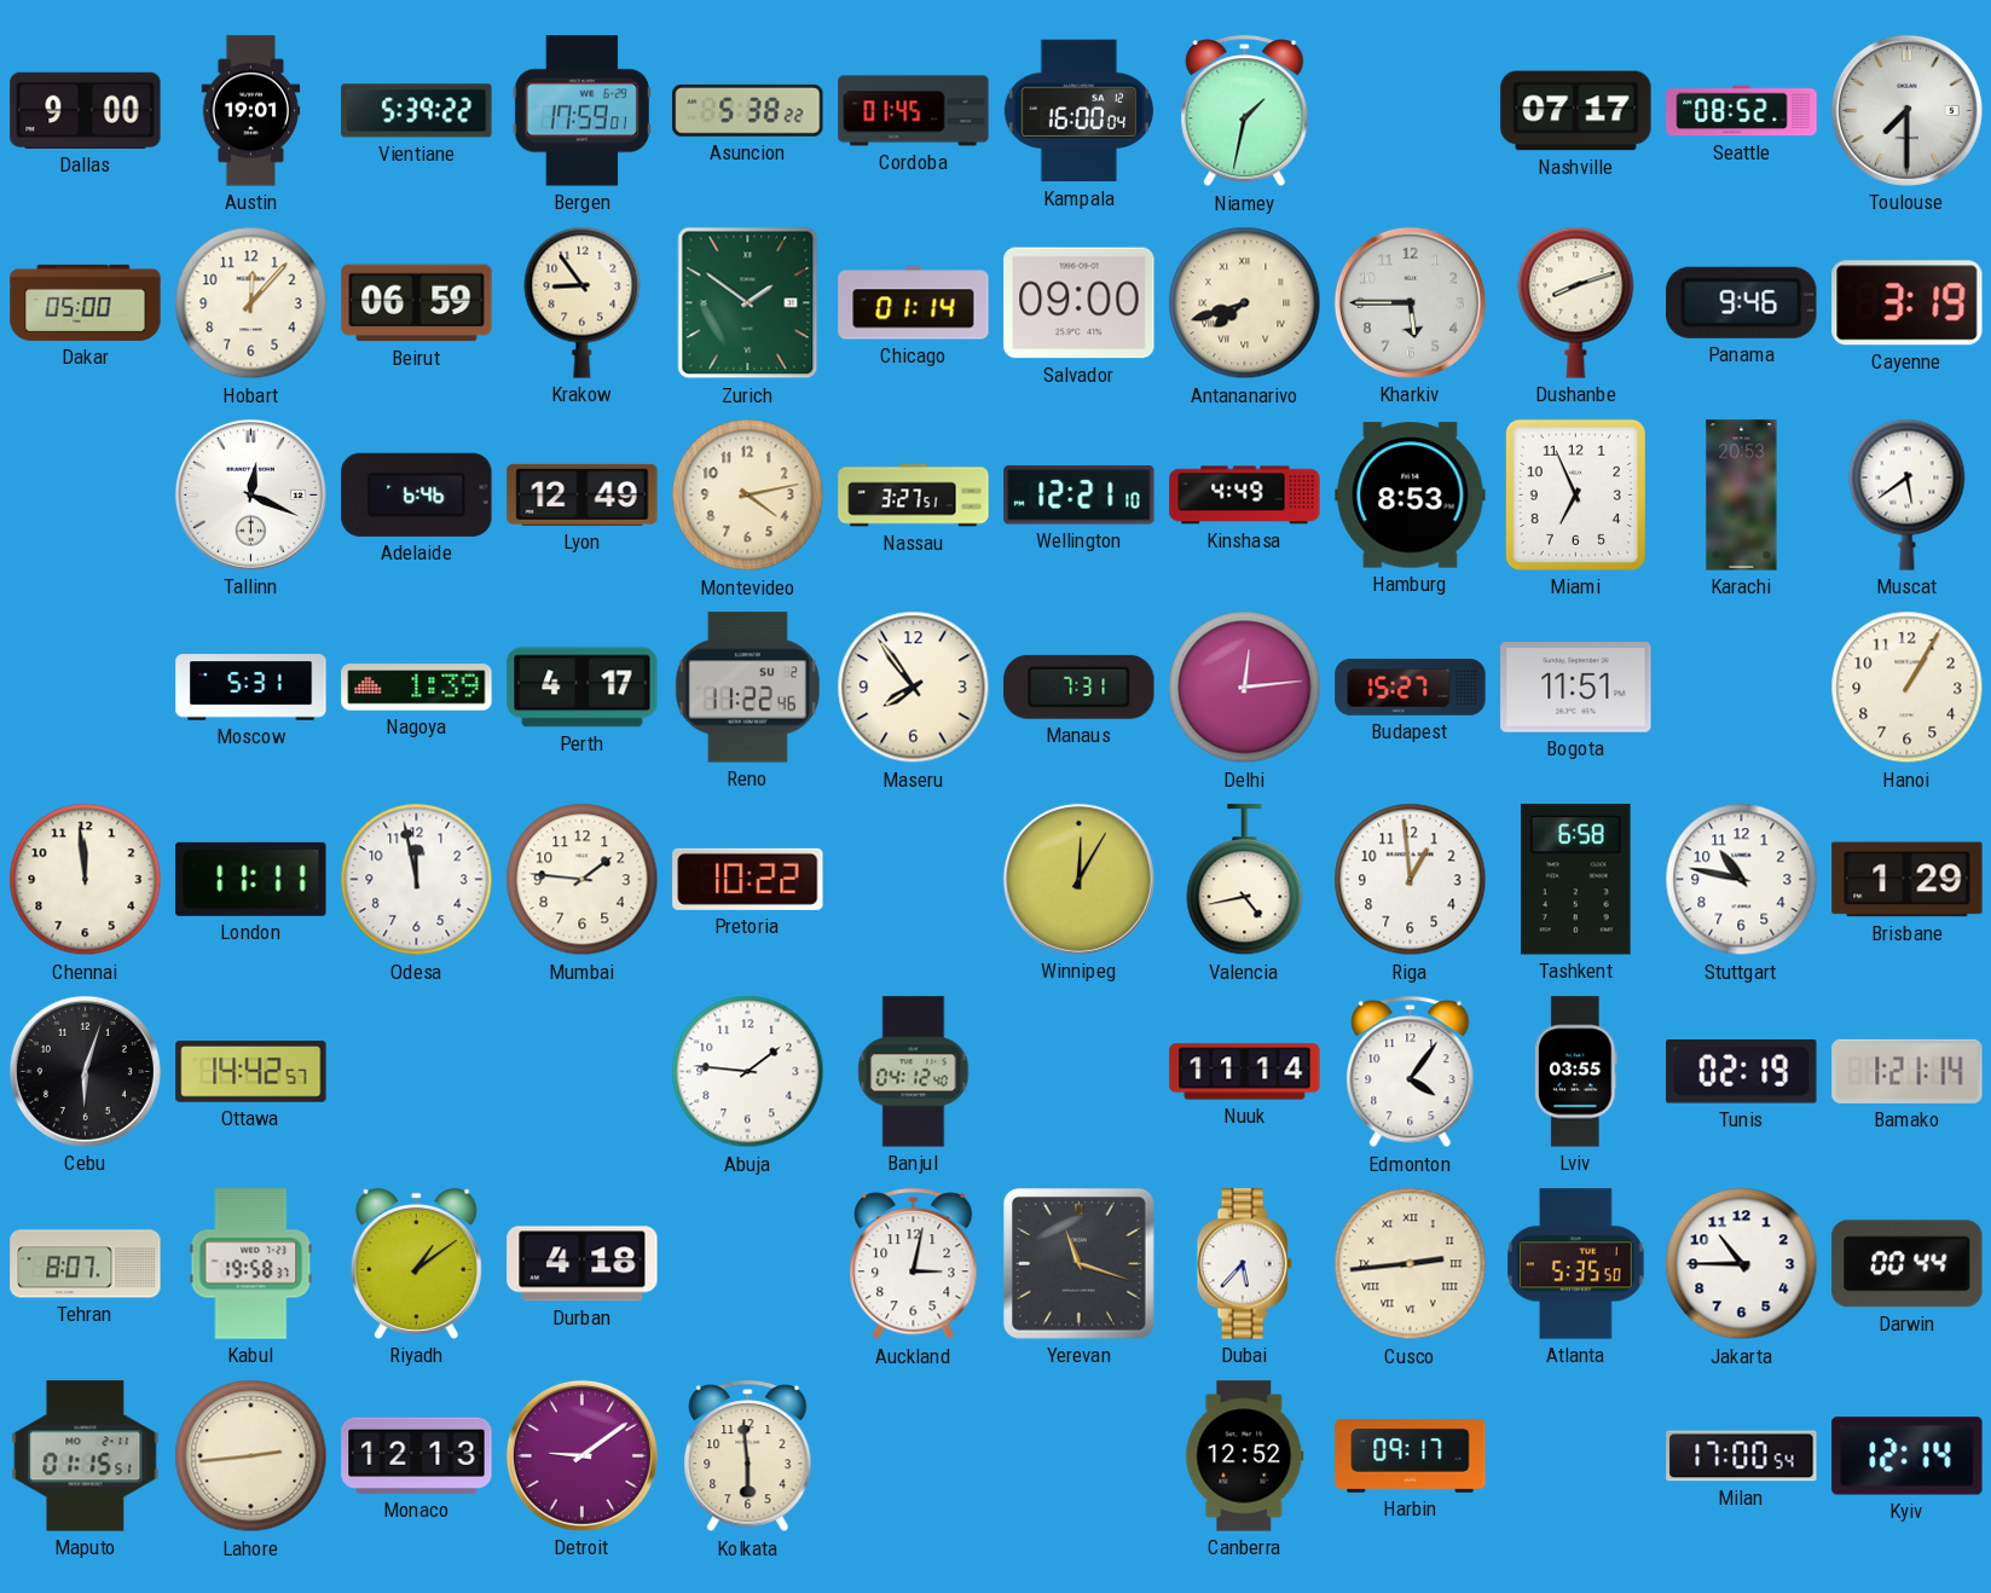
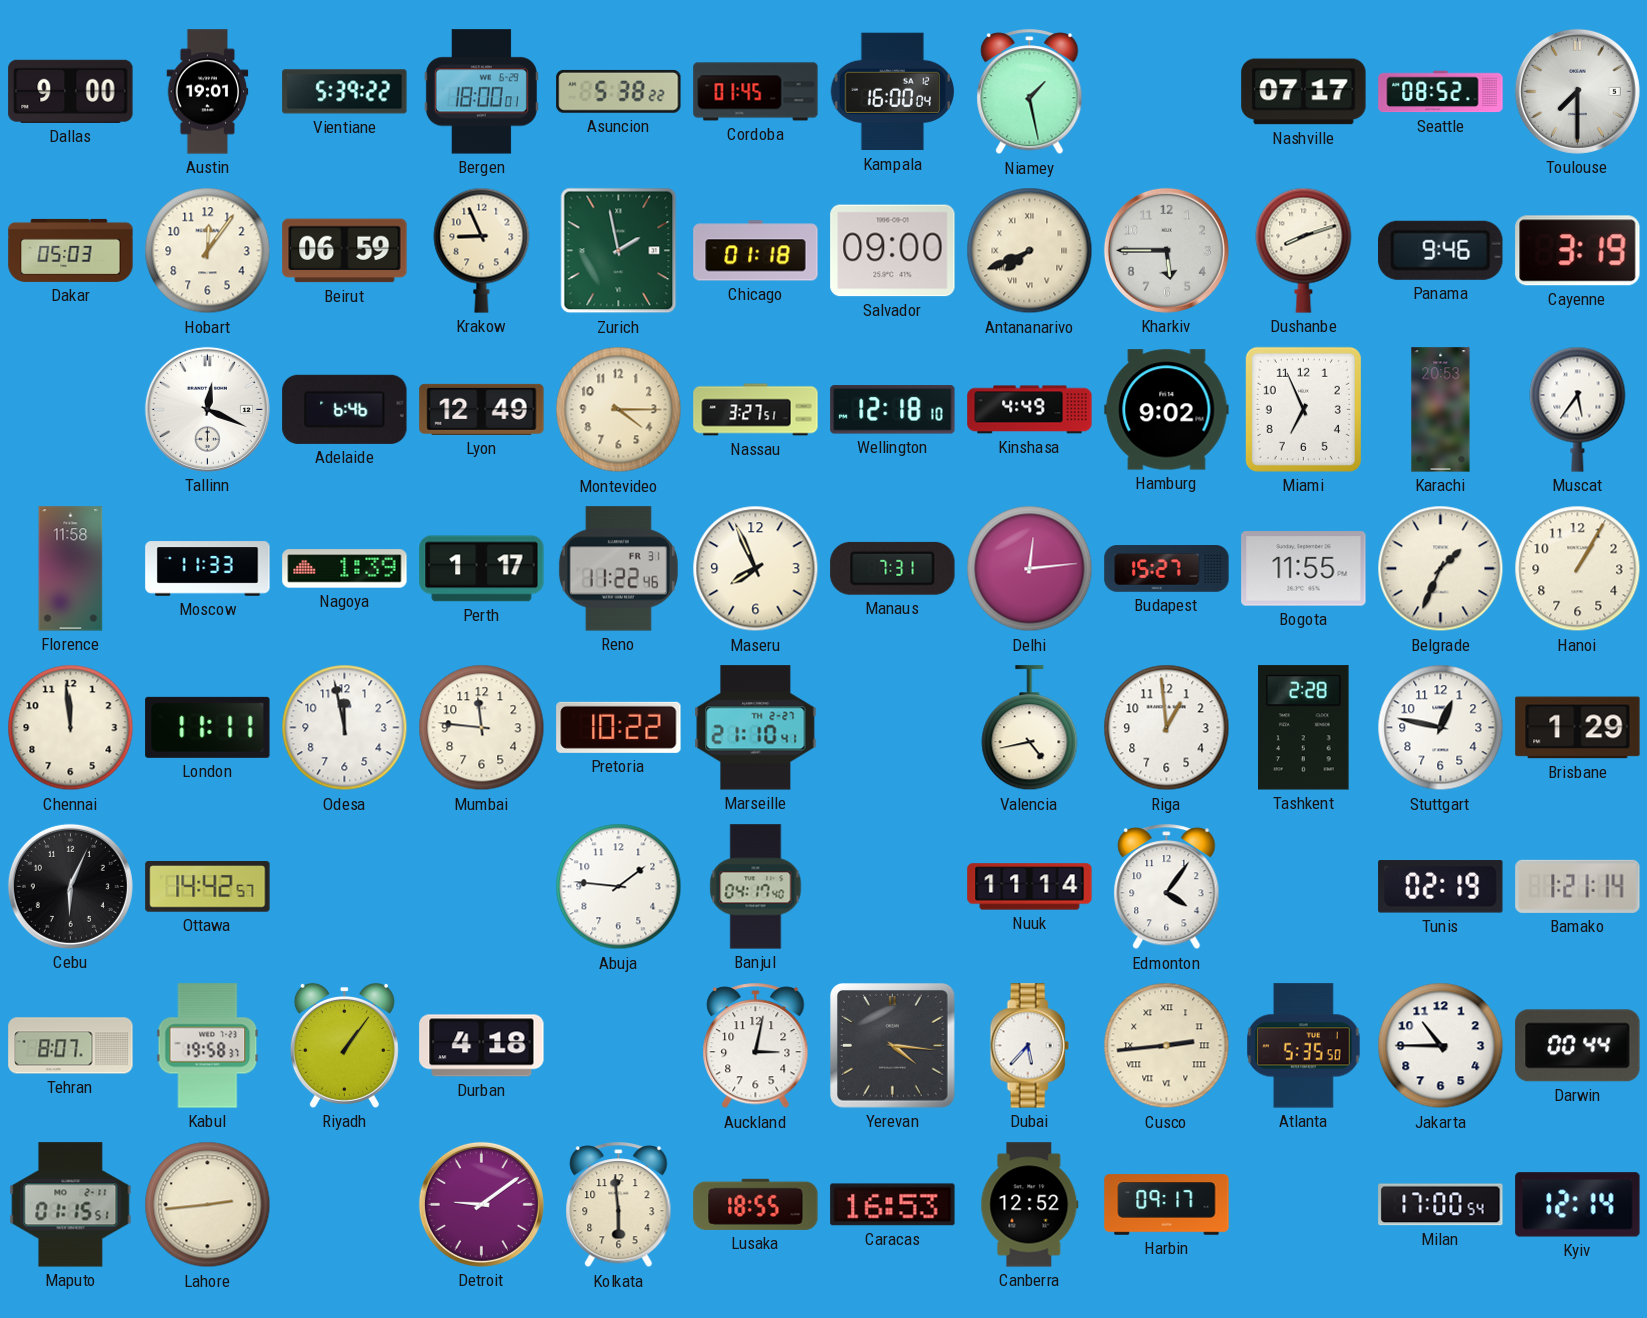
Bergen: 17:59 -> 18:00 (481, 92)
Niamey: 1:32 -> 1:28 (1030, 92)
Dakar: 05:00 -> 05:03 (71, 250)
Hobart: 12:07 -> 12:06 (208, 251)
Krakow: 8:54 -> 8:56 (482, 250)
Zurich: 1:51 -> 1:58 (619, 251)
Chicago: 01:14 -> 01:18 (756, 251)
Antananarivo: 7:42 -> 7:41 (1030, 251)
Montevideo: 4:13 -> 4:15 (619, 410)
Wellington: 12:21 -> 12:18 (893, 410)
Hamburg: 8:53 -> 9:02 (1167, 410)
Muscat: 5:39 -> 5:36 (1578, 409)
Florence: none -> 11:58 (71, 569)
Moscow: 5:31 -> 11:33 (208, 569)
Perth: 4:17 -> 1:17 (482, 569)
Reno date: SU 2 -> FR 31 (618, 569)
Maseru: 7:54 -> 7:56 (756, 569)
Bogota: 11:51 -> 11:55 (1304, 569)
Belgrade: none -> 1:34 (1441, 569)
Mumbai: 1:46 -> 11:46 (482, 728)
Marseille: none -> 21:10 (756, 728)
Winnipeg: 12:05 -> none (1078, 879)
Tashkent: 6:58 -> 2:28 (1304, 728)
Stuttgart: 10:47 -> 12:47 (1441, 728)
Cebu: 6:03 -> 6:04 (70, 886)
Banjul: 04:12 -> 04:17 (756, 887)
Lviv: 03:55 -> none (1576, 1072)
Riyadh: 1:09 -> 1:06 (344, 1045)
Yerevan: 11:18 -> 4:16 (893, 1046)
Monaco: 12:13 -> none (417, 1455)
Lusaka: none -> 18:55 (756, 1204)
Caracas: none -> 16:53 (893, 1205)
